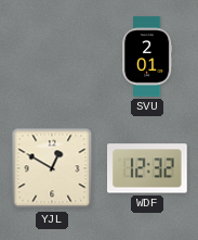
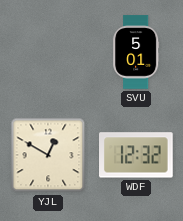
SVU: 2:01 -> 5:01 (136, 52)
